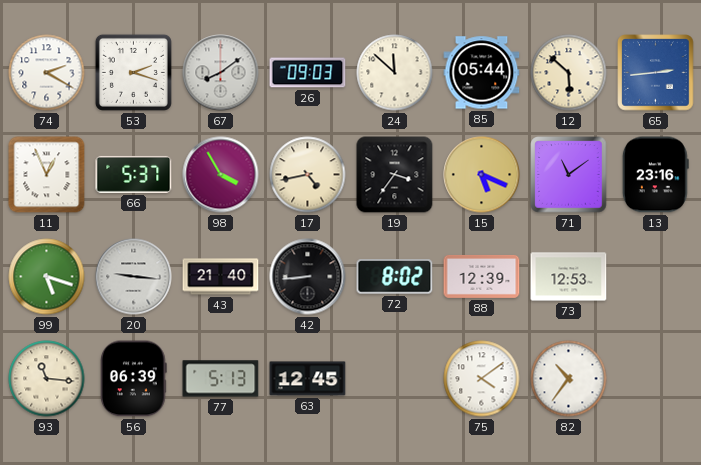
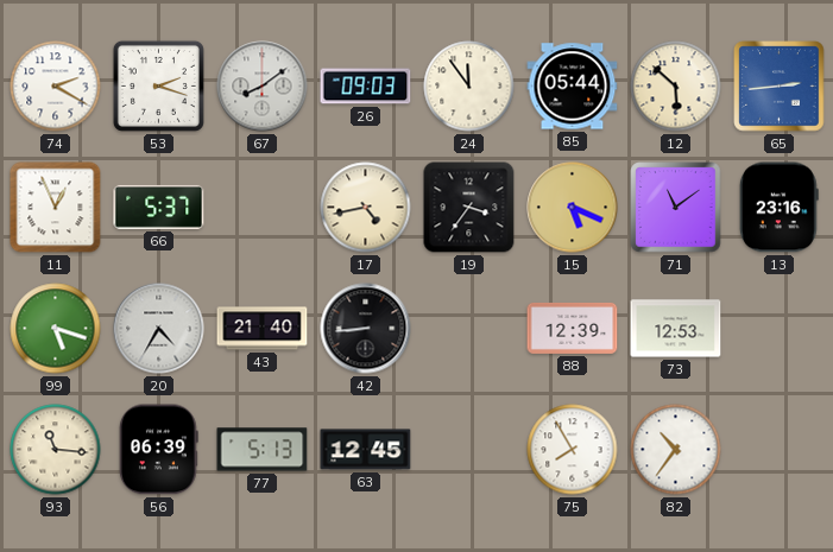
24: 11:52 -> 11:54 (469, 87)
98: 3:55 -> none (221, 175)
20: 9:16 -> 4:35 (159, 329)
72: 8:02 -> none (395, 277)
75: 4:09 -> 7:55 (573, 450)
